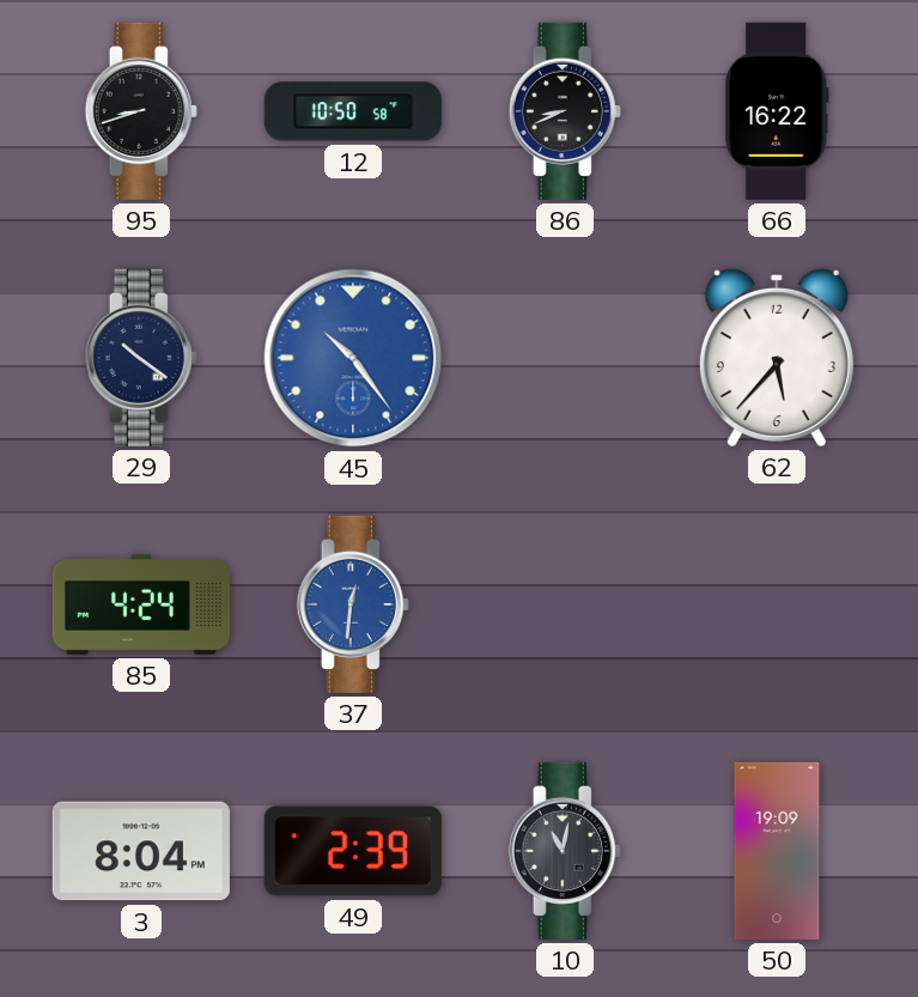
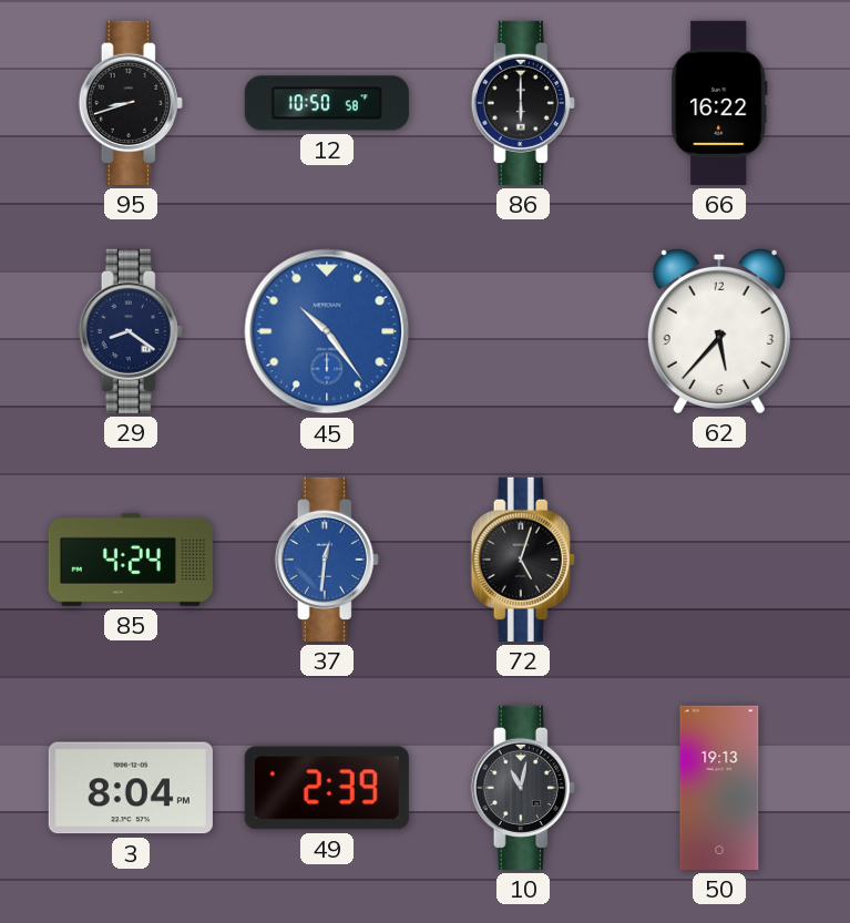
86: 8:41 -> 6:00 (523, 103)
29: 10:21 -> 8:21 (131, 331)
72: none -> 5:03 (523, 560)
50: 19:09 -> 19:13 (719, 788)
